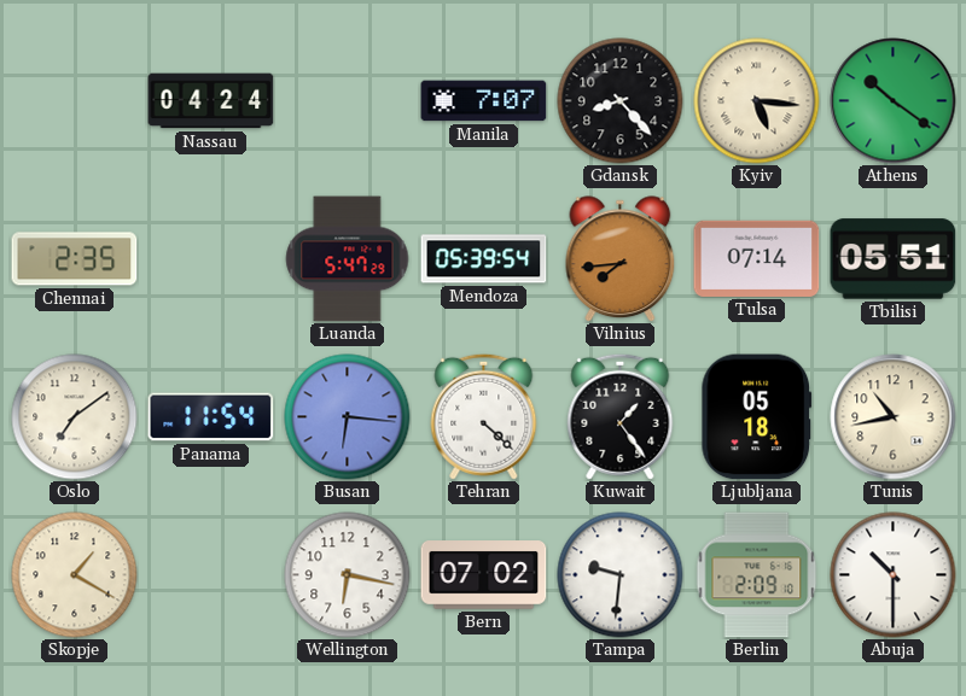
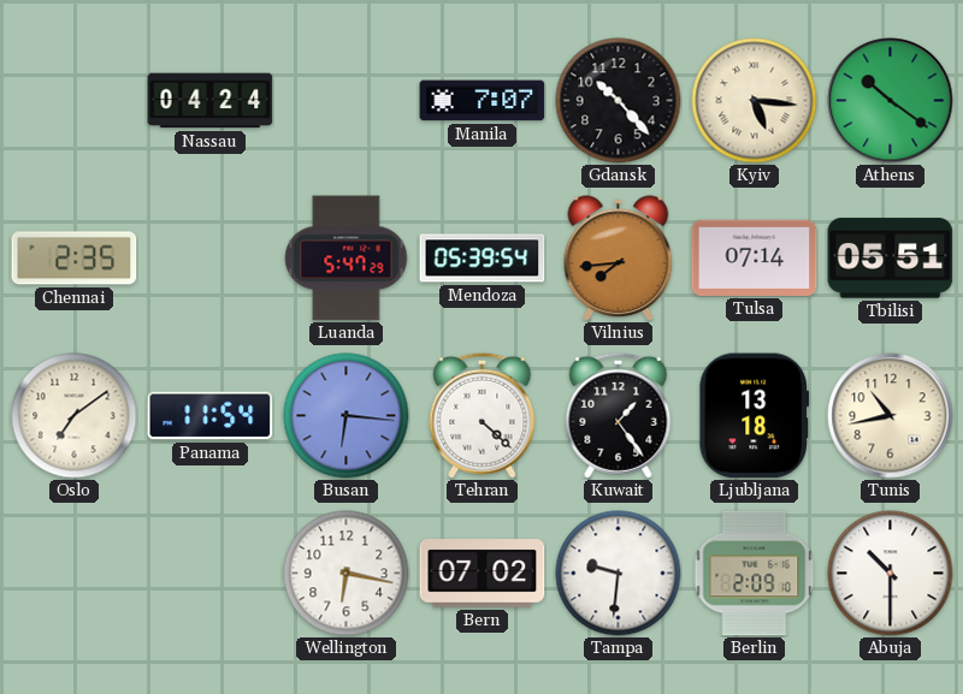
Gdansk: 8:23 -> 10:23 (619, 101)
Ljubljana: 05:18 -> 13:18 (755, 416)
Skopje: 1:20 -> none (75, 575)
